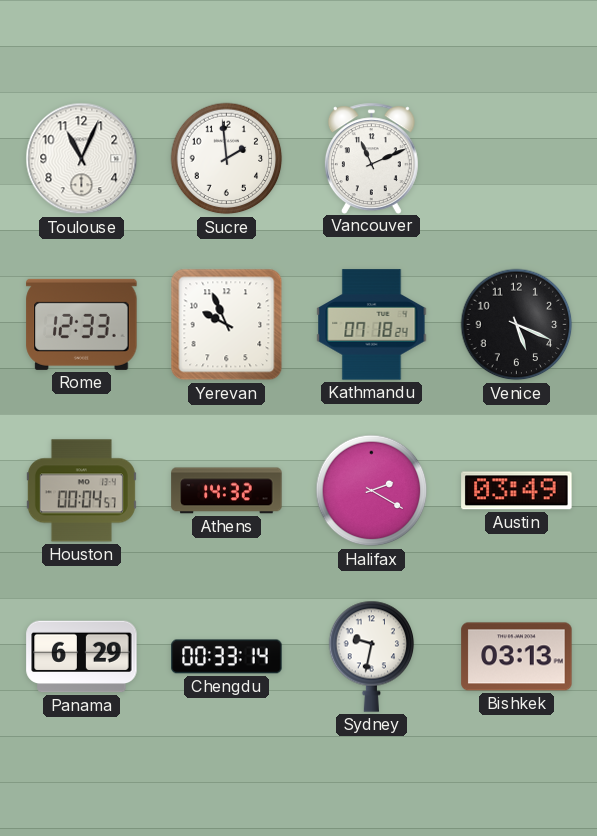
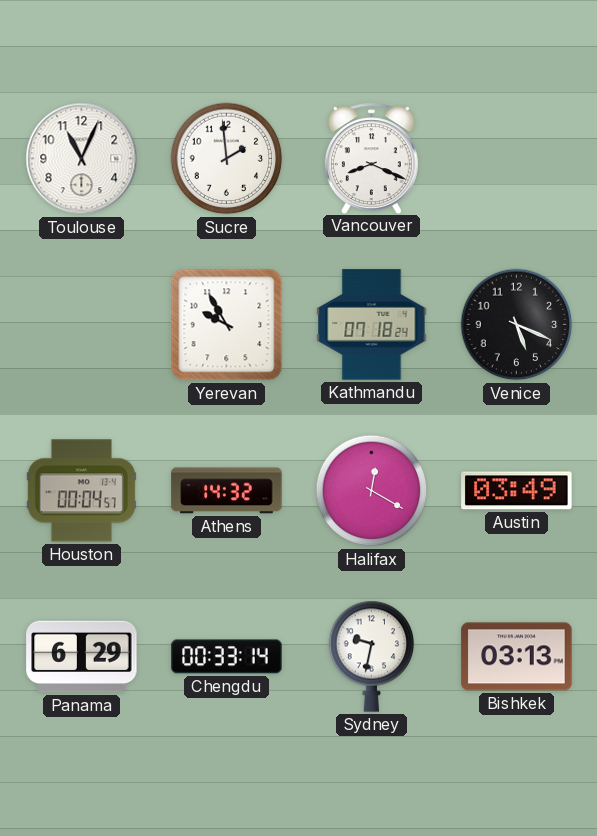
Vancouver: 11:11 -> 8:19 (371, 158)
Rome: 12:33 -> none (82, 324)
Yerevan: 9:56 -> 9:55 (227, 325)
Halifax: 2:20 -> 12:20 (372, 491)
